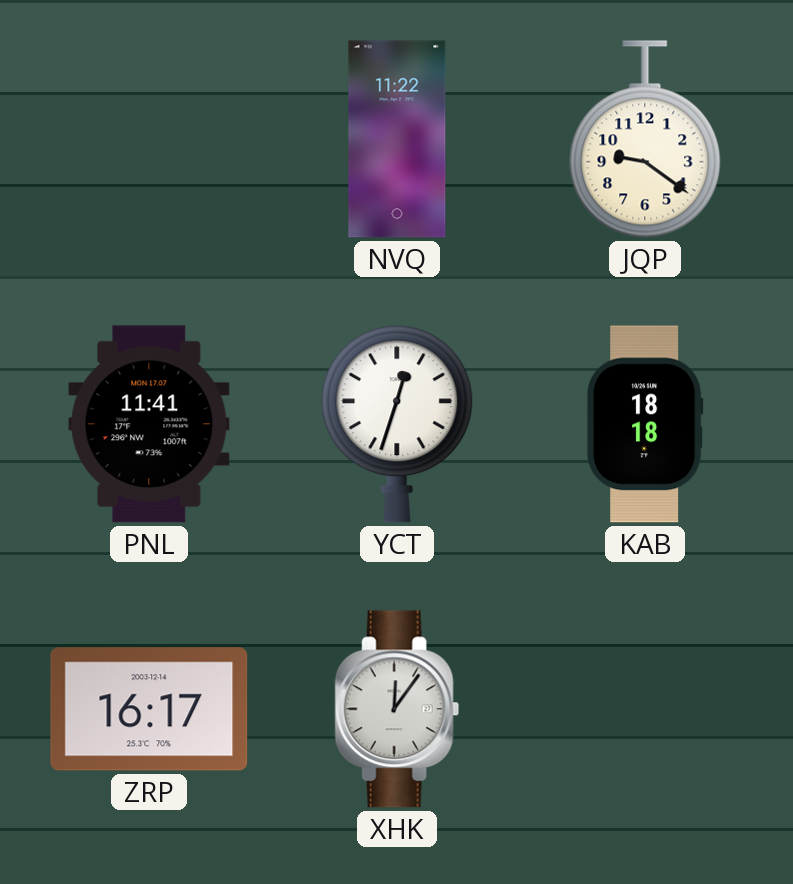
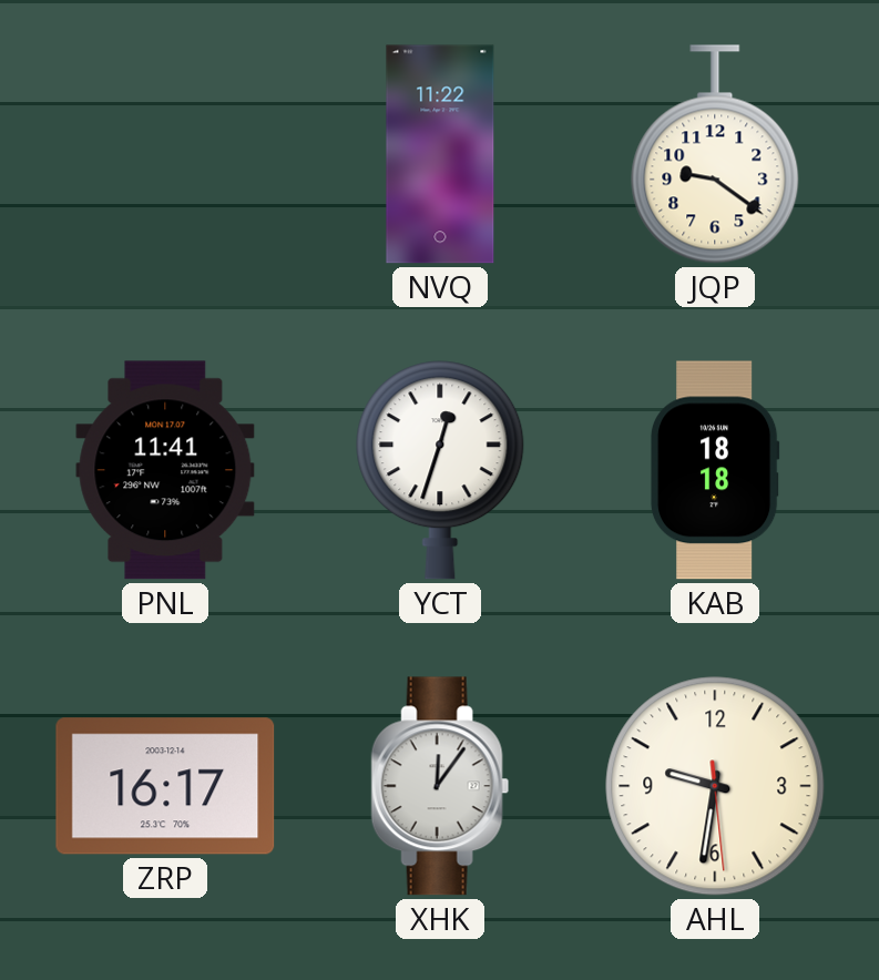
AHL: none -> 9:31 (715, 786)
